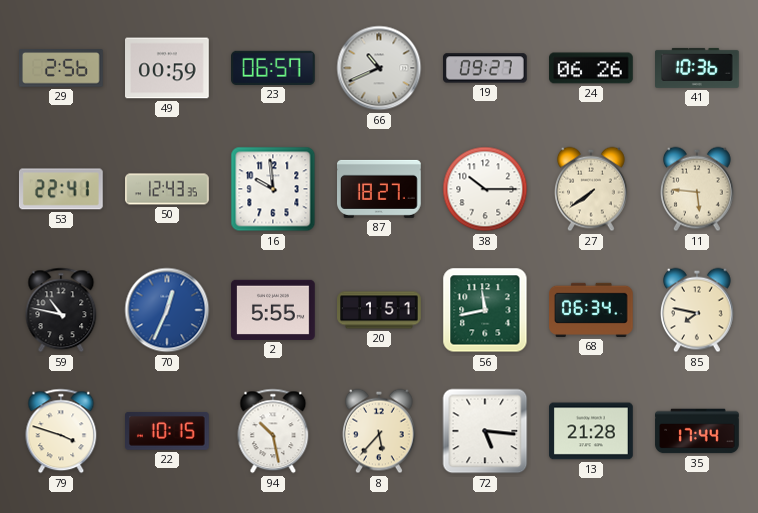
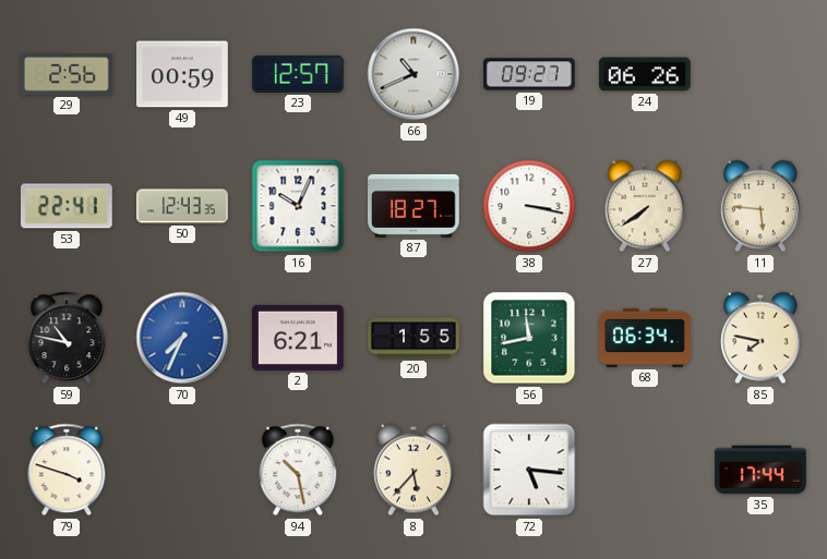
23: 06:57 -> 12:57 (298, 74)
41: 10:36 -> none (698, 68)
16: 9:59 -> 10:04 (298, 206)
38: 10:15 -> 3:17 (529, 206)
70: 12:34 -> 7:34 (182, 338)
2: 5:55 -> 6:21 (299, 338)
20: 1:51 -> 1:55 (413, 338)
22: 10:15 -> none (168, 431)
13: 21:28 -> none (592, 431)
